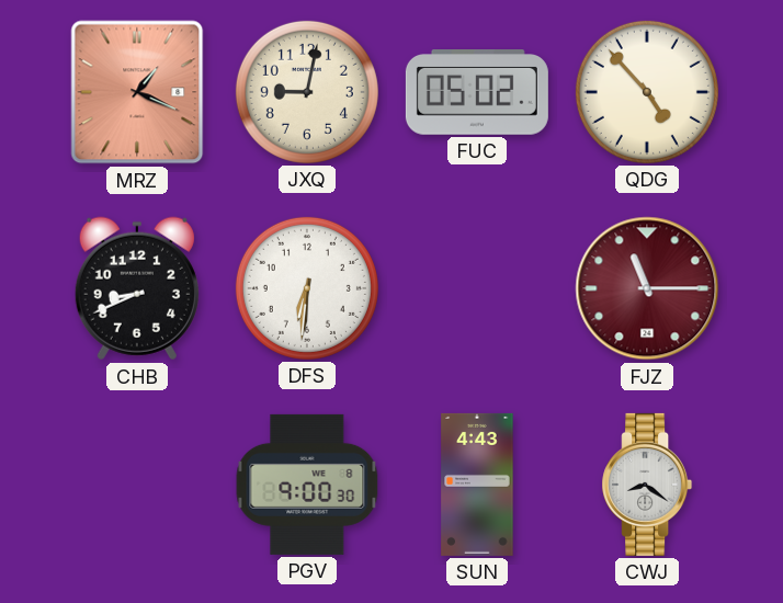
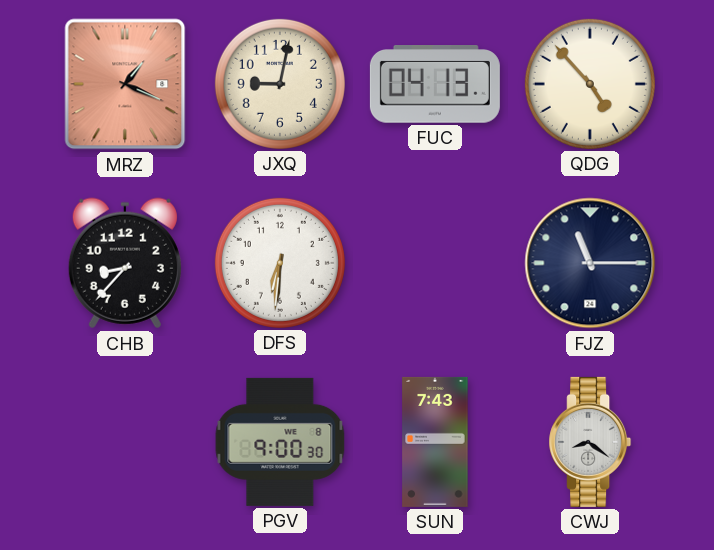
FUC: 05:02 -> 04:13 (435, 85)
CHB: 8:41 -> 8:37 (125, 263)
FJZ dial: burgundy -> navy (590, 263)
SUN: 4:43 -> 7:43 (435, 442)
